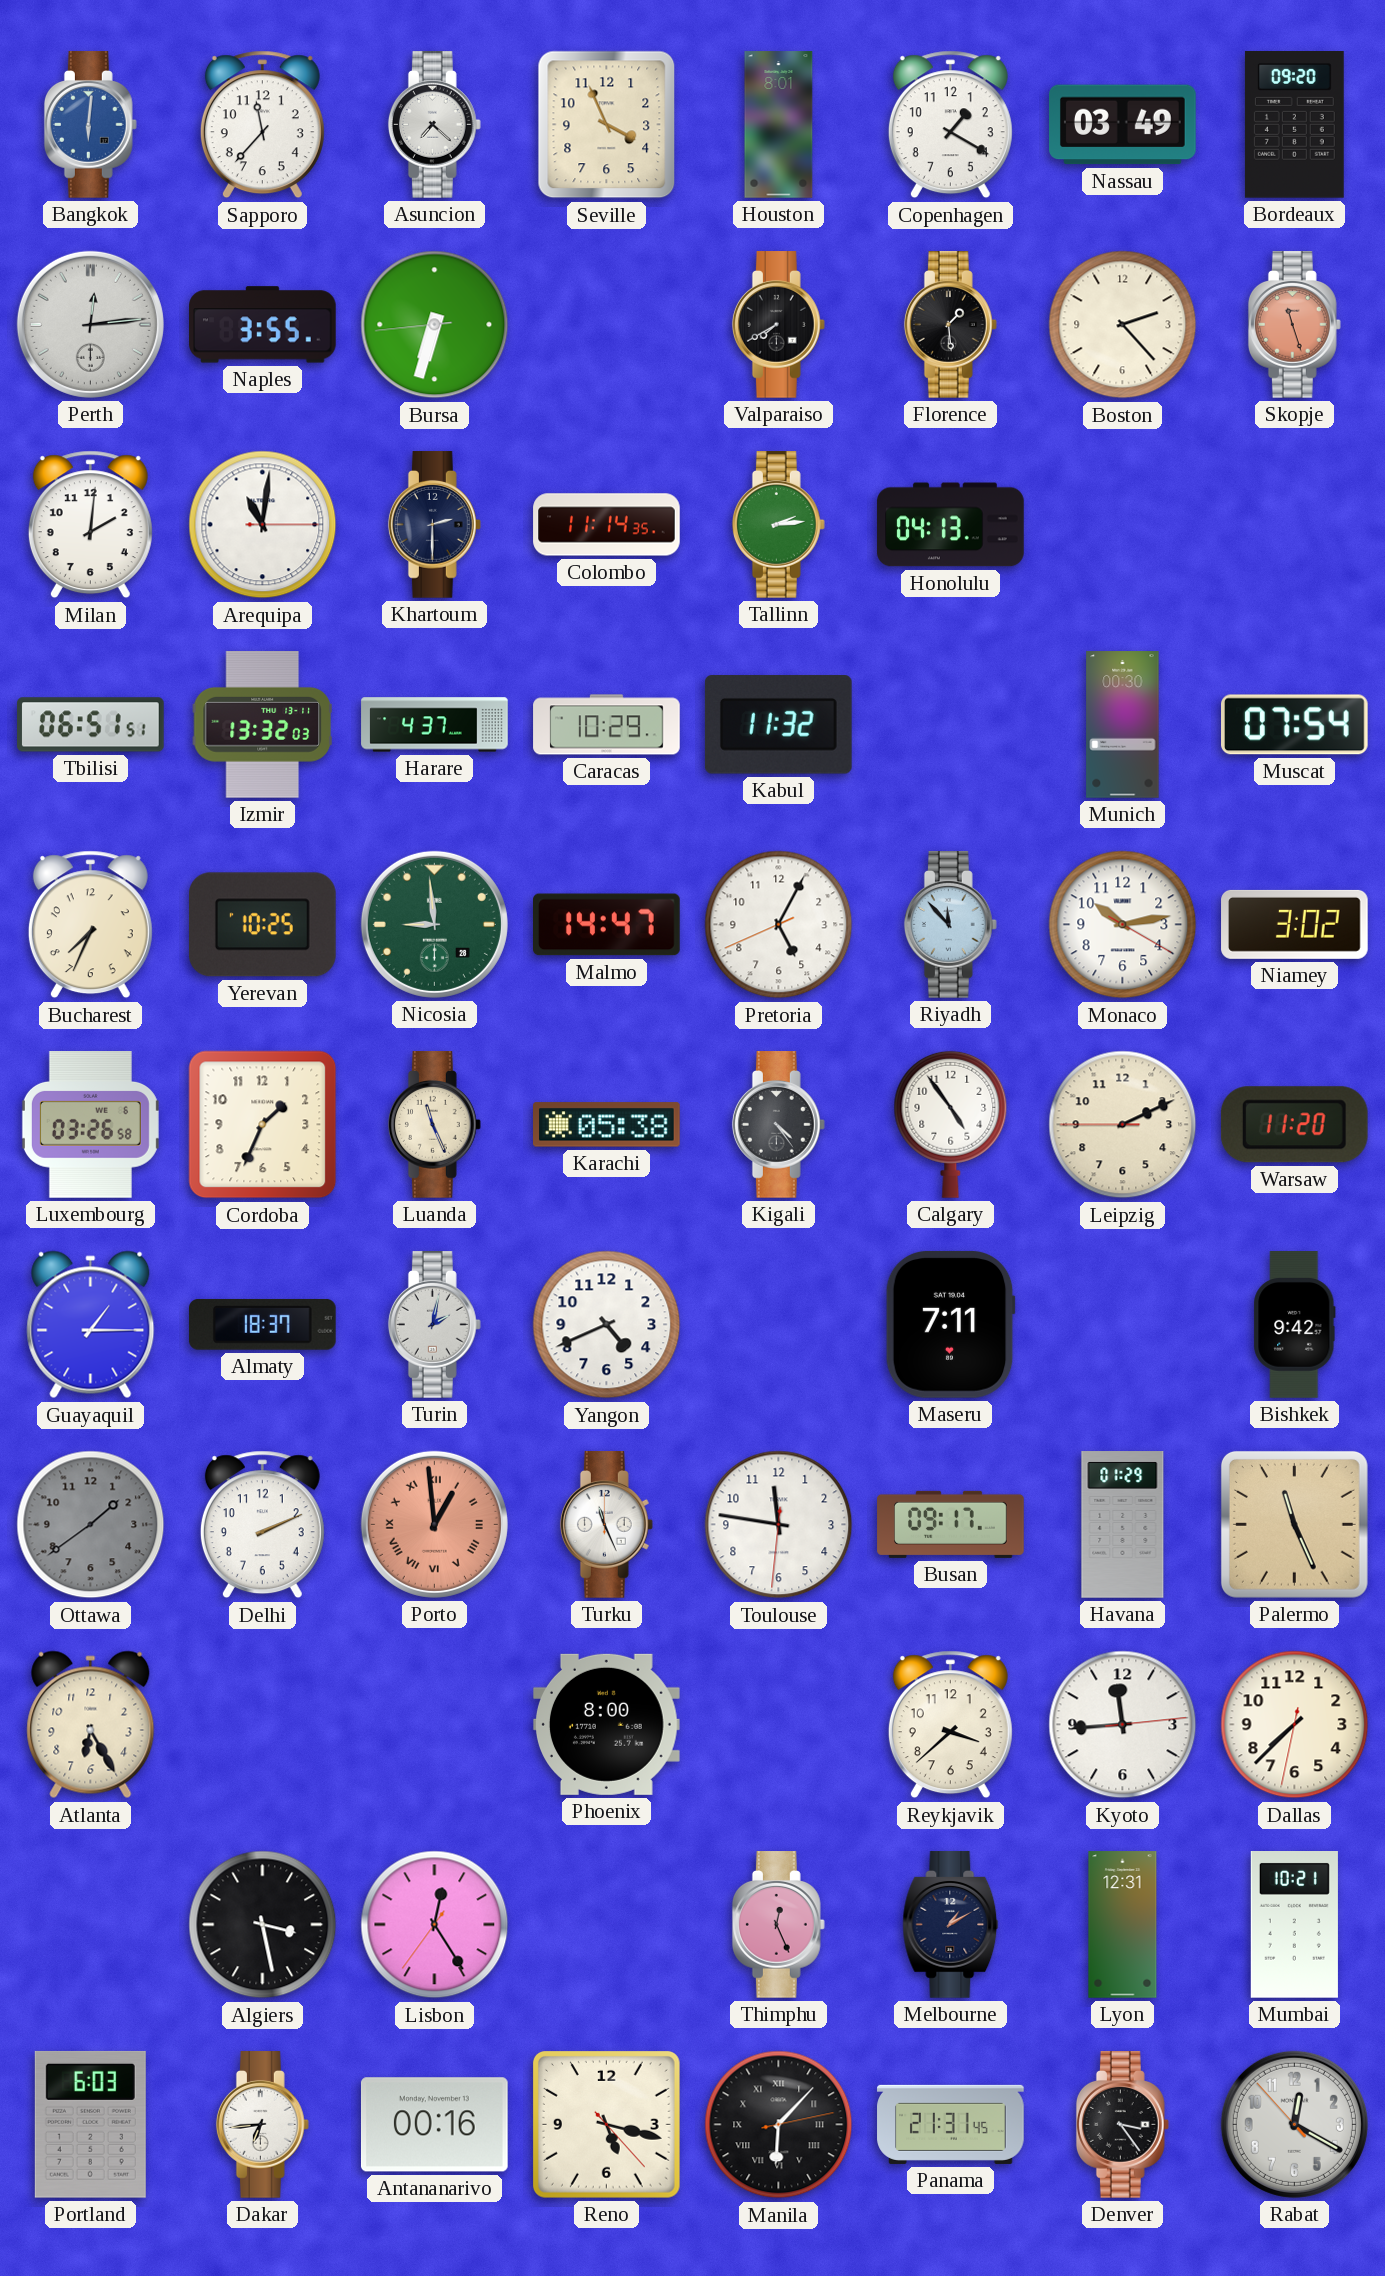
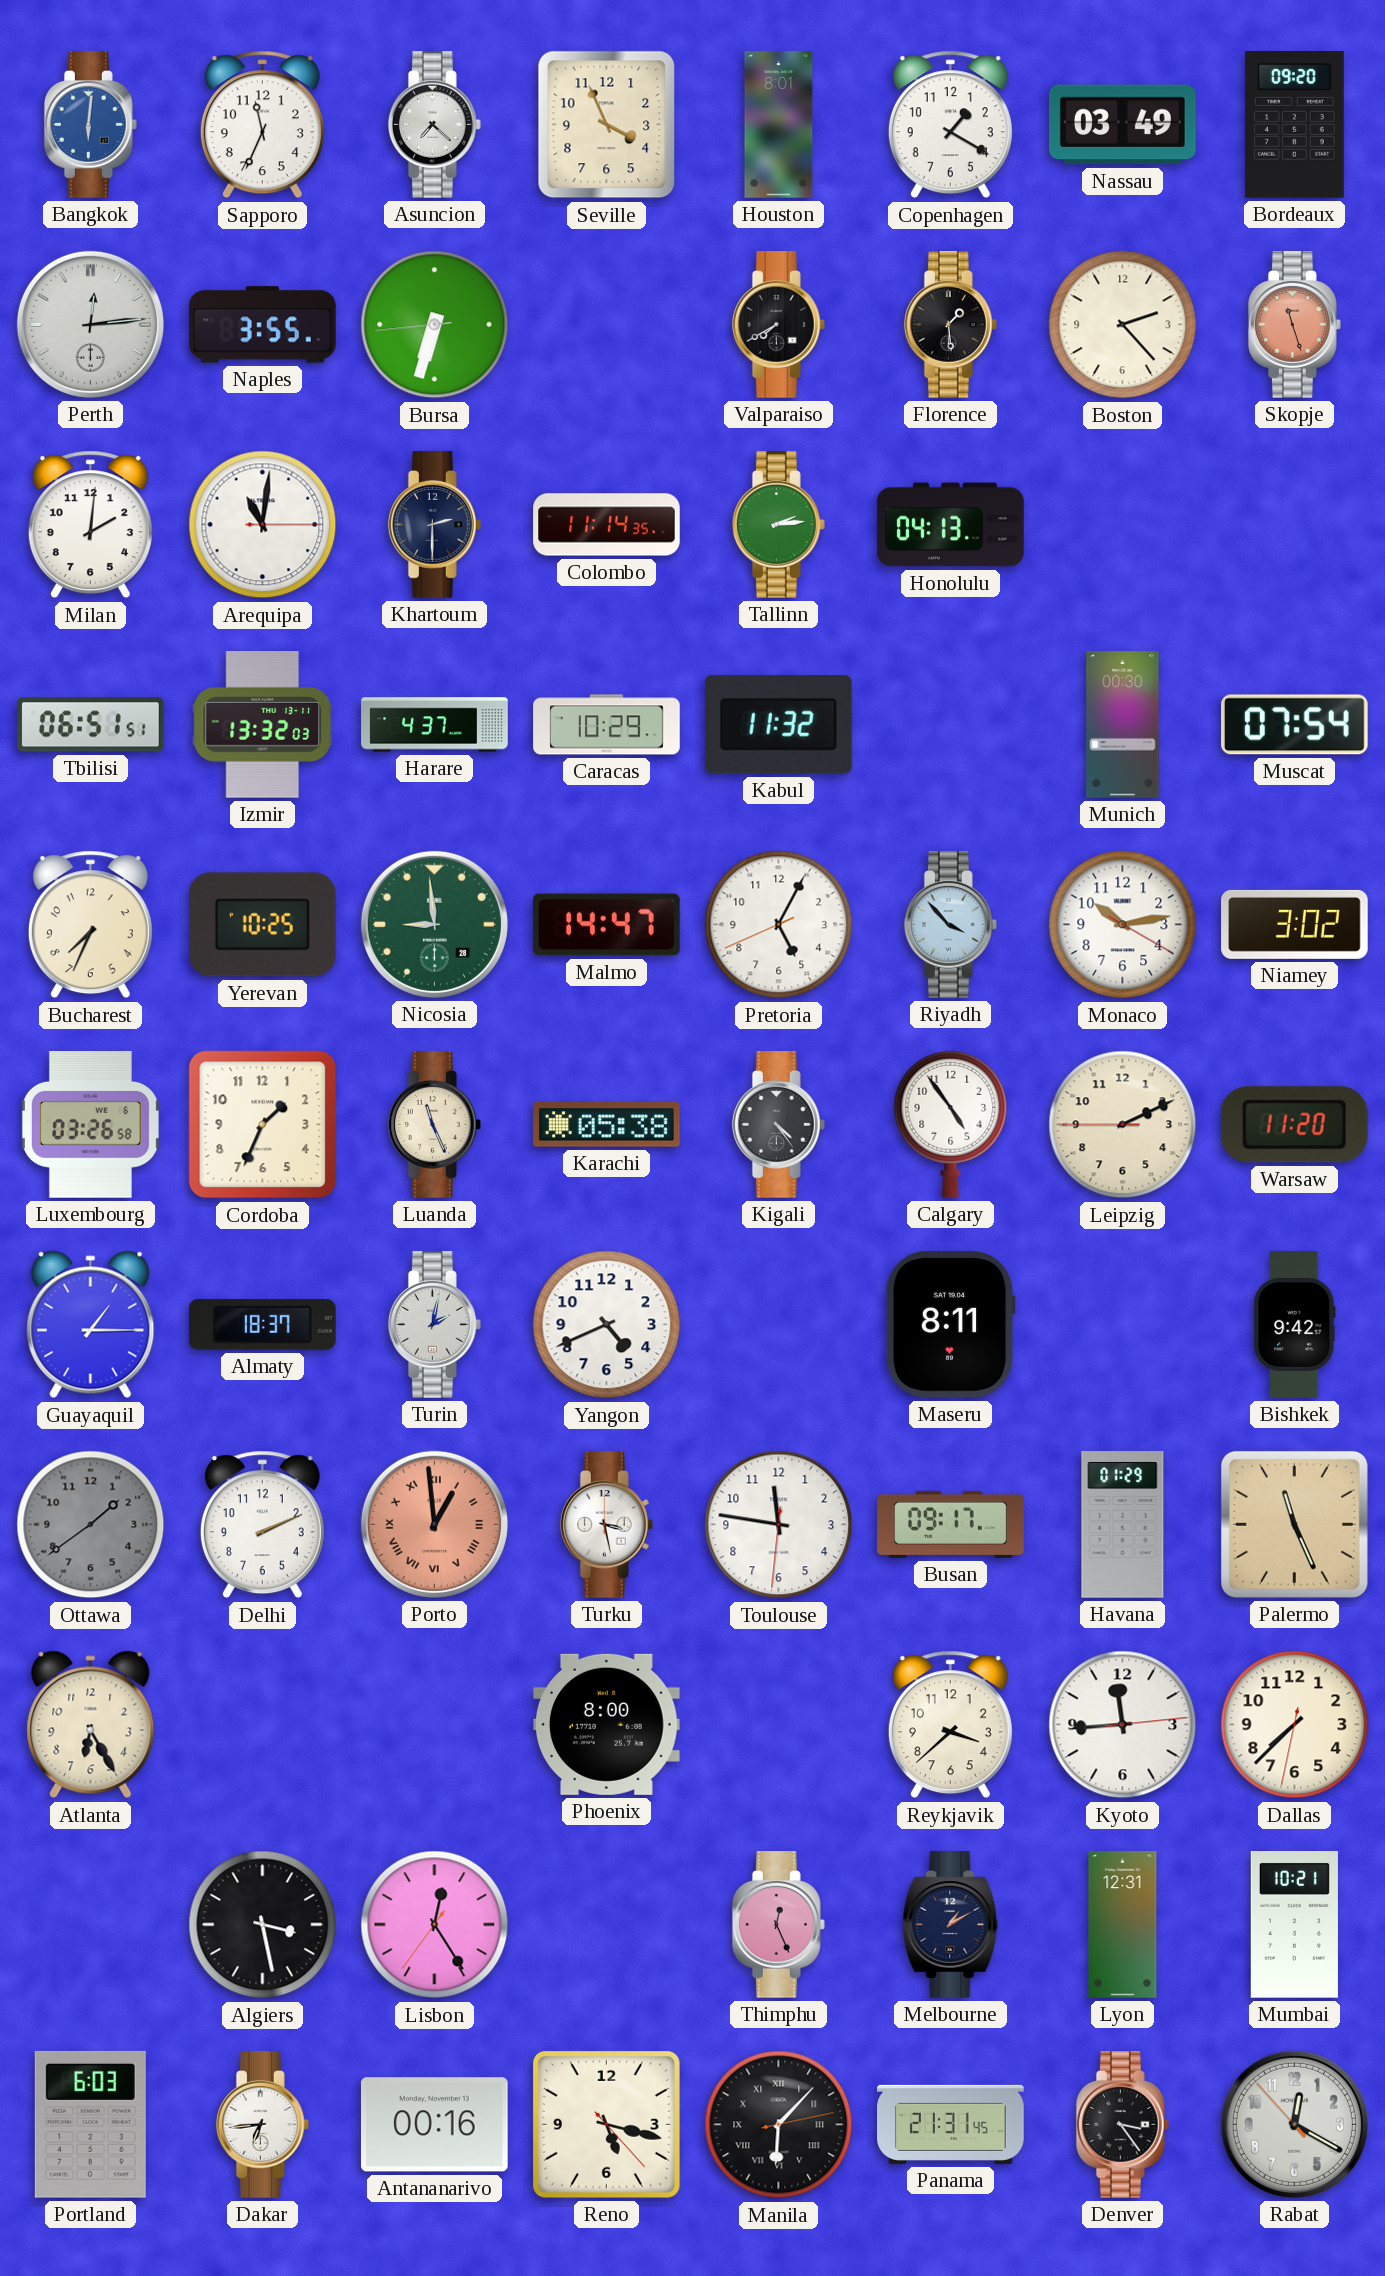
Sapporo: 11:37 -> 11:34 (262, 125)
Riyadh: 11:53 -> 3:53 (950, 925)
Maseru: 7:11 -> 8:11 (950, 1324)
Turku: 11:26 -> 3:28 (606, 1525)
